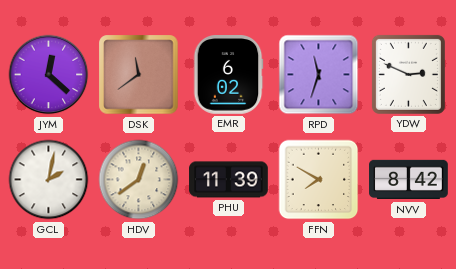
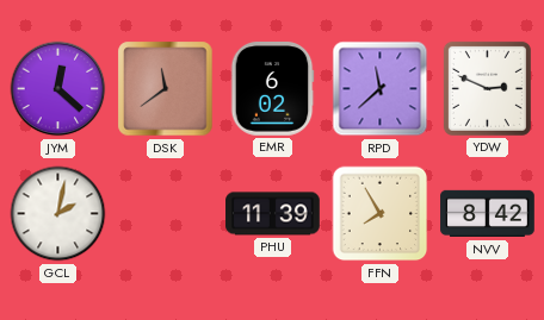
RPD: 11:33 -> 11:38 (381, 89)
HDV: 12:39 -> none (139, 180)
FFN: 7:50 -> 7:55 (381, 214)
